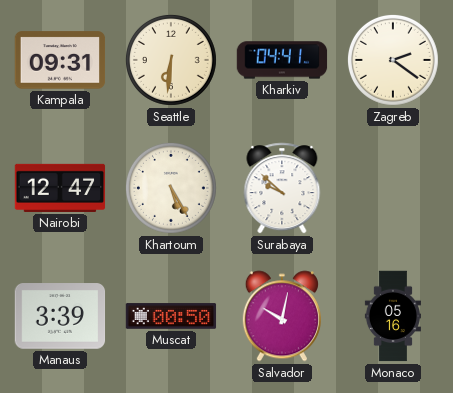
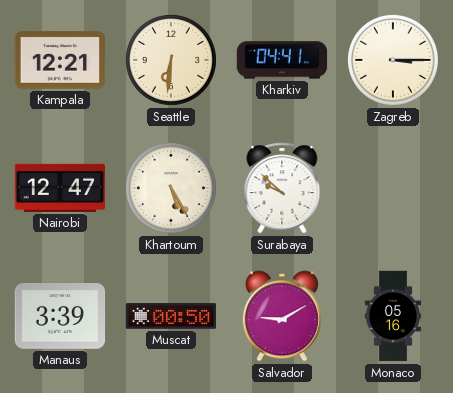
Kampala: 09:31 -> 12:21 (60, 60)
Zagreb: 2:21 -> 3:15 (393, 60)
Salvador: 10:02 -> 9:10 (282, 316)
